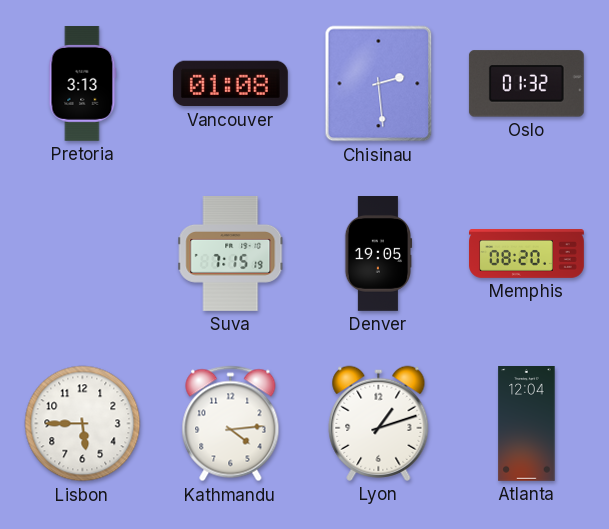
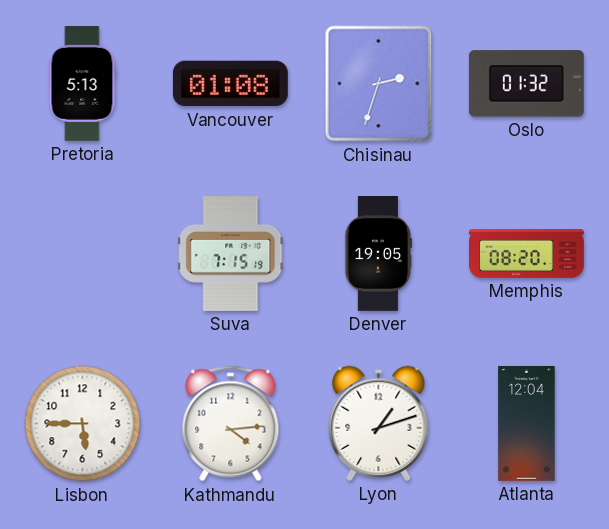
Pretoria: 3:13 -> 5:13 (83, 84)
Chisinau: 2:29 -> 2:33 (379, 84)
